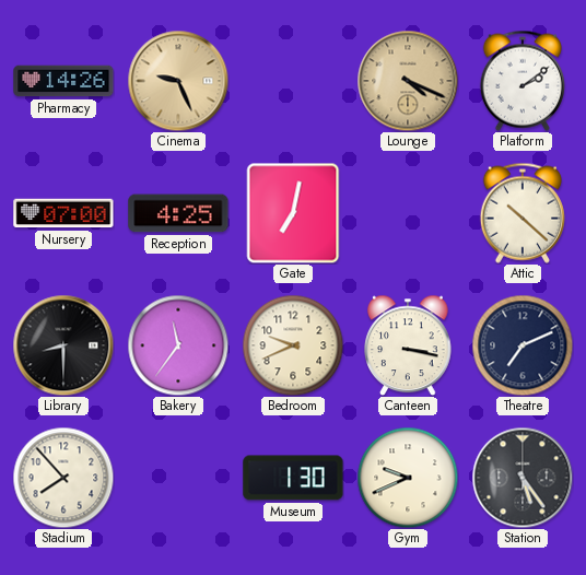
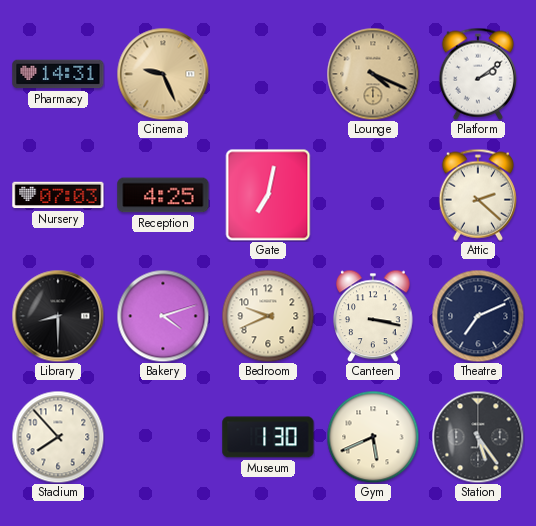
Pharmacy: 14:26 -> 14:31 (58, 74)
Nursery: 07:00 -> 07:03 (58, 195)
Attic: 10:22 -> 2:22 (478, 195)
Bakery: 11:36 -> 4:12 (163, 316)
Gym: 9:41 -> 5:41 (373, 437)
